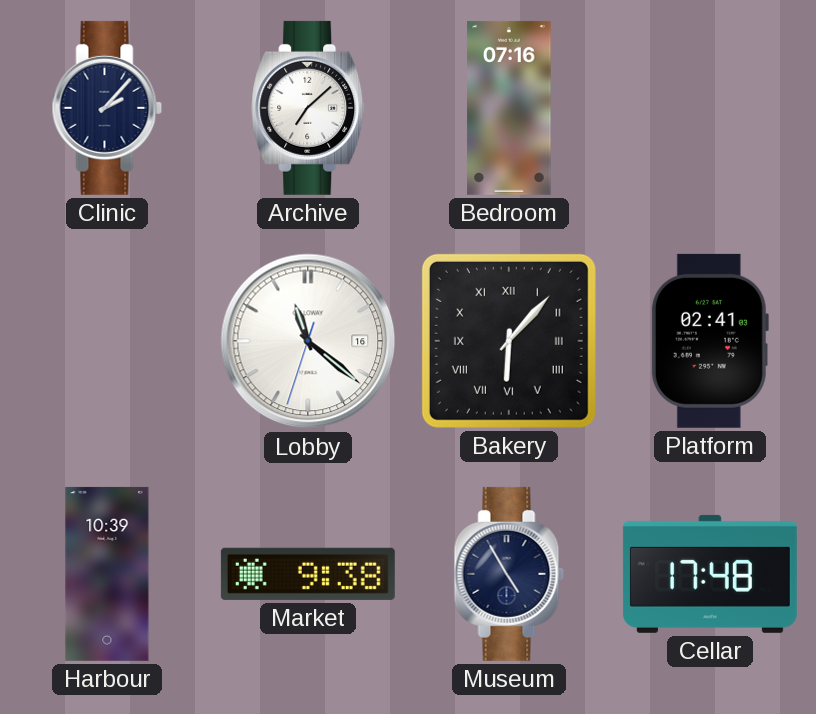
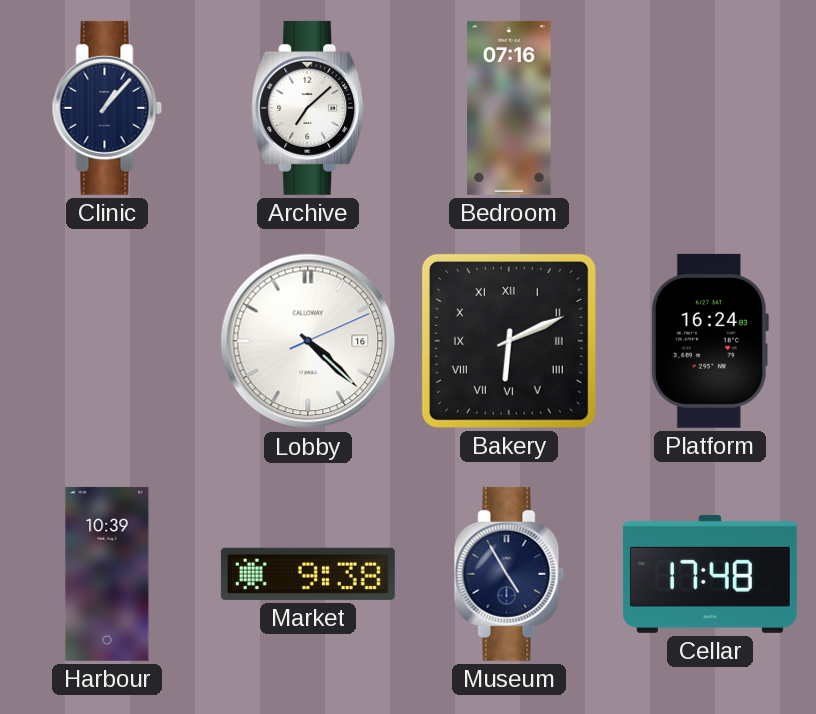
Clinic: 2:07 -> 1:07 (107, 108)
Lobby: 11:21 -> 4:22 (308, 341)
Bakery: 6:07 -> 6:11 (509, 341)
Platform: 02:41 -> 16:24 (709, 341)
